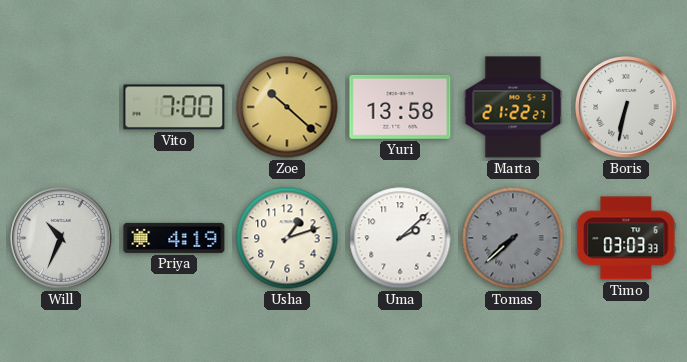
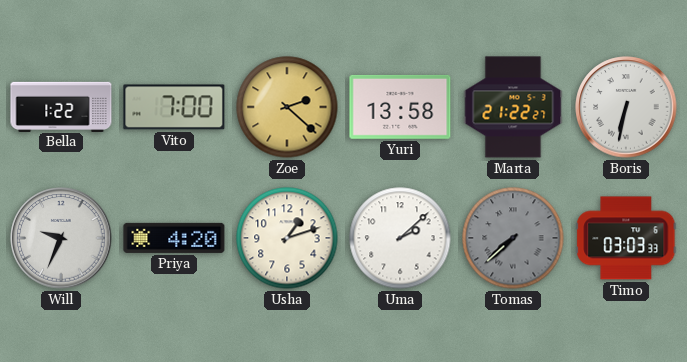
Bella: none -> 1:22 (61, 106)
Zoe: 10:22 -> 2:22 (287, 107)
Will: 10:34 -> 9:34 (61, 238)
Priya: 4:19 -> 4:20 (174, 238)
